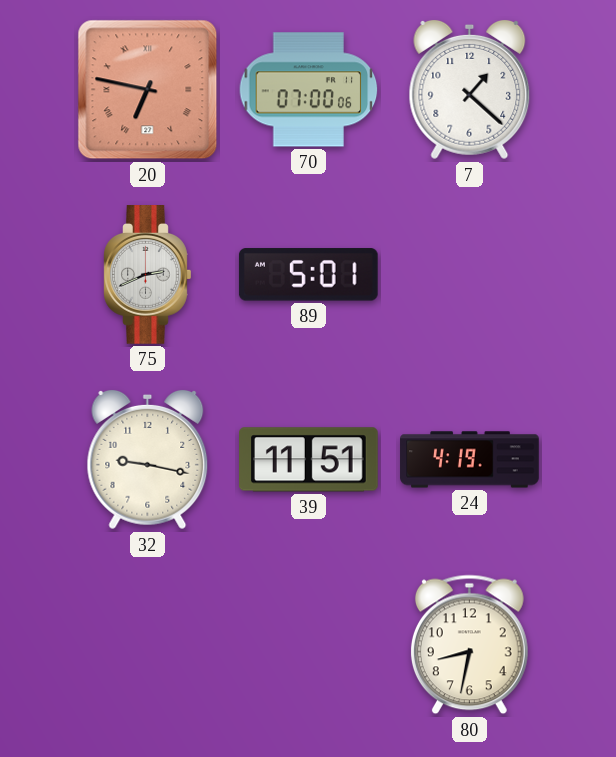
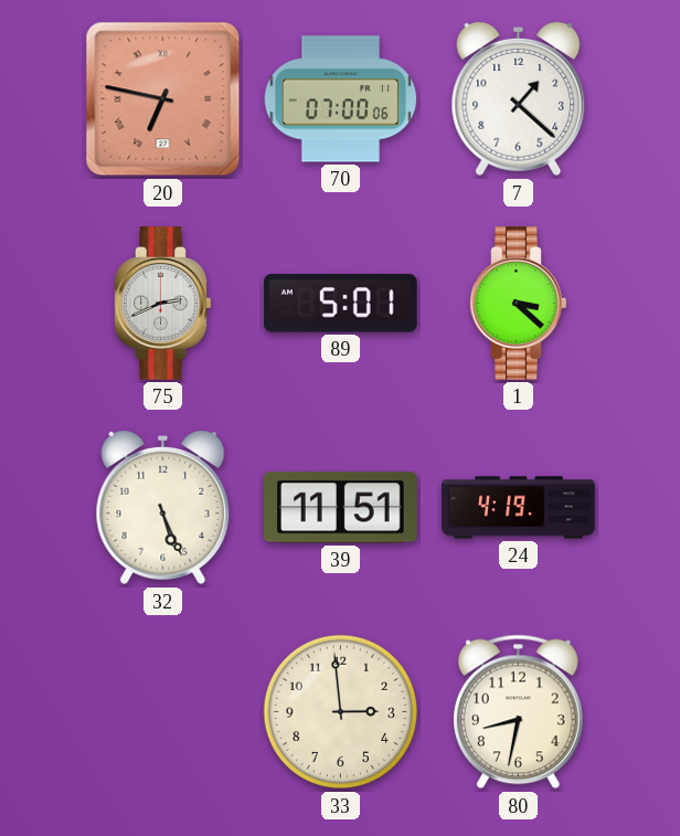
1: none -> 3:22 (519, 304)
32: 9:17 -> 5:26 (163, 508)
33: none -> 2:59 (341, 712)
